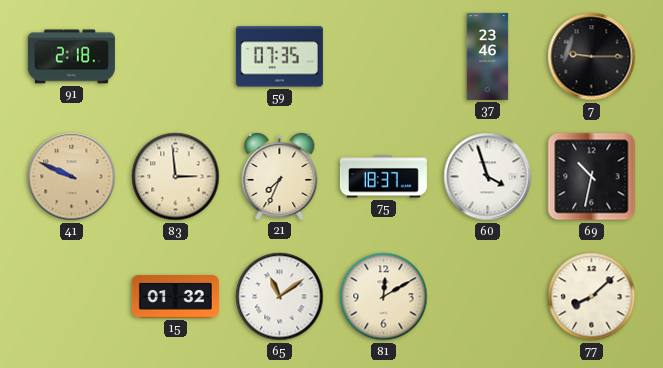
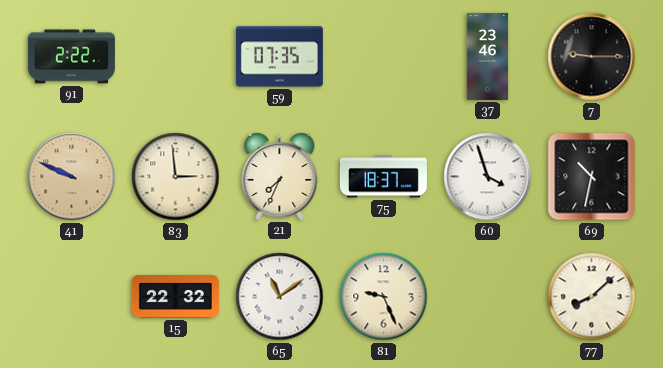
91: 2:18 -> 2:22 (71, 57)
15: 01:32 -> 22:32 (175, 297)
81: 12:10 -> 9:26 (384, 297)
